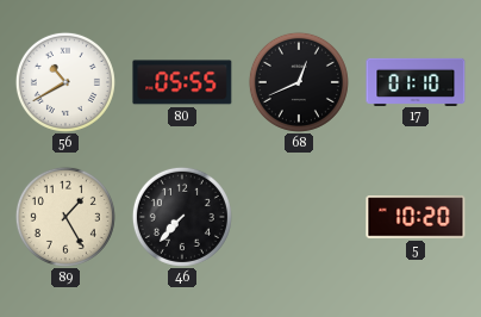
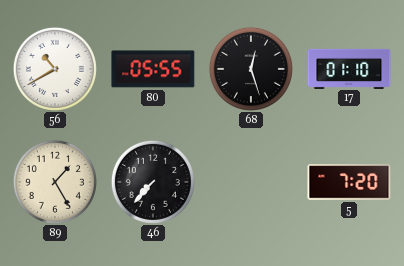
68: 12:41 -> 12:27 (251, 69)
5: 10:20 -> 7:20 (349, 182)
